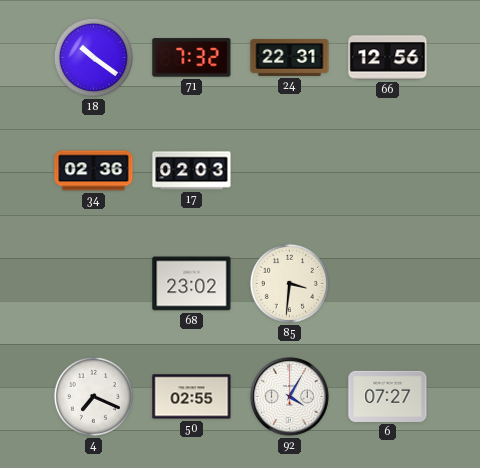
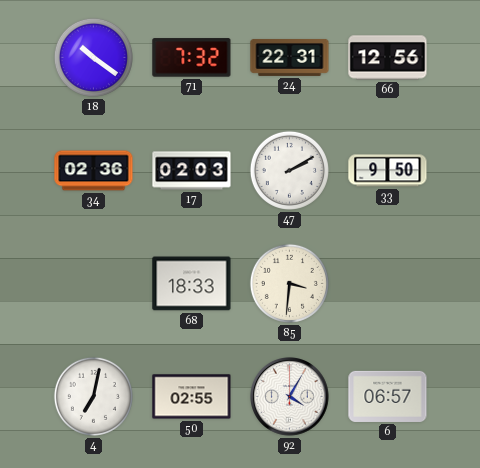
47: none -> 2:10 (289, 170)
33: none -> 9:50 (388, 171)
68: 23:02 -> 18:33 (192, 284)
4: 7:19 -> 7:02 (93, 396)
6: 07:27 -> 06:57 (388, 396)
